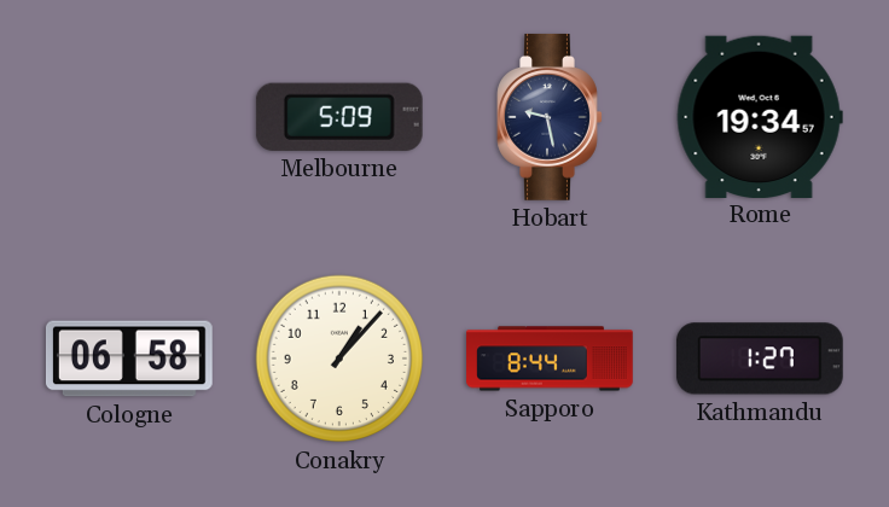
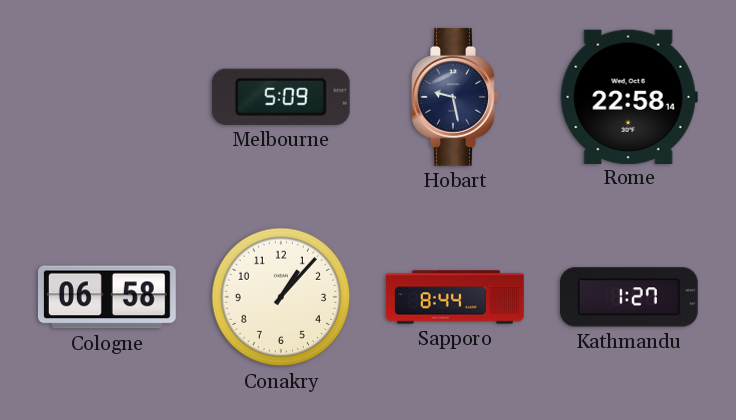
Rome: 19:34 -> 22:58 (629, 96)
